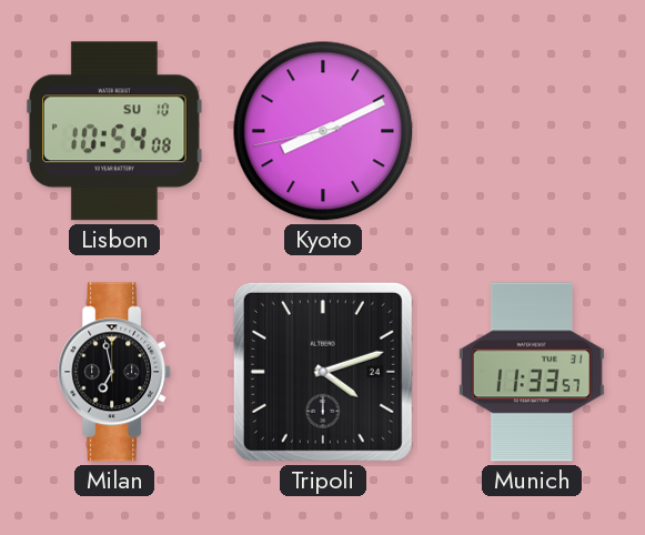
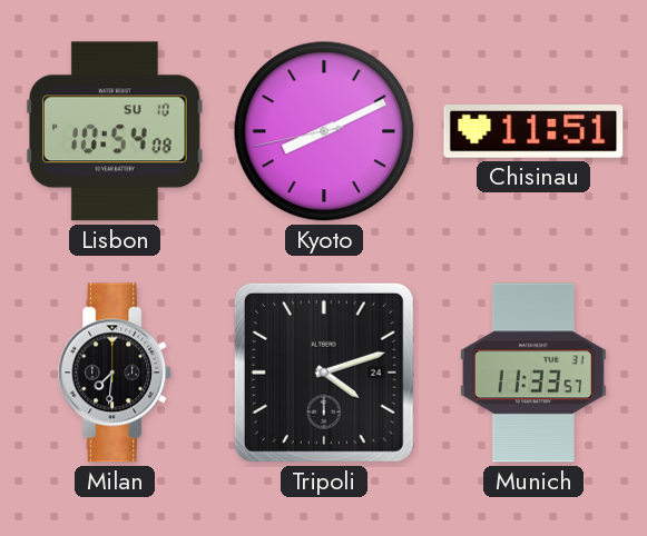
Chisinau: none -> 11:51 (533, 131)
Milan: 6:58 -> 7:31 (116, 373)
